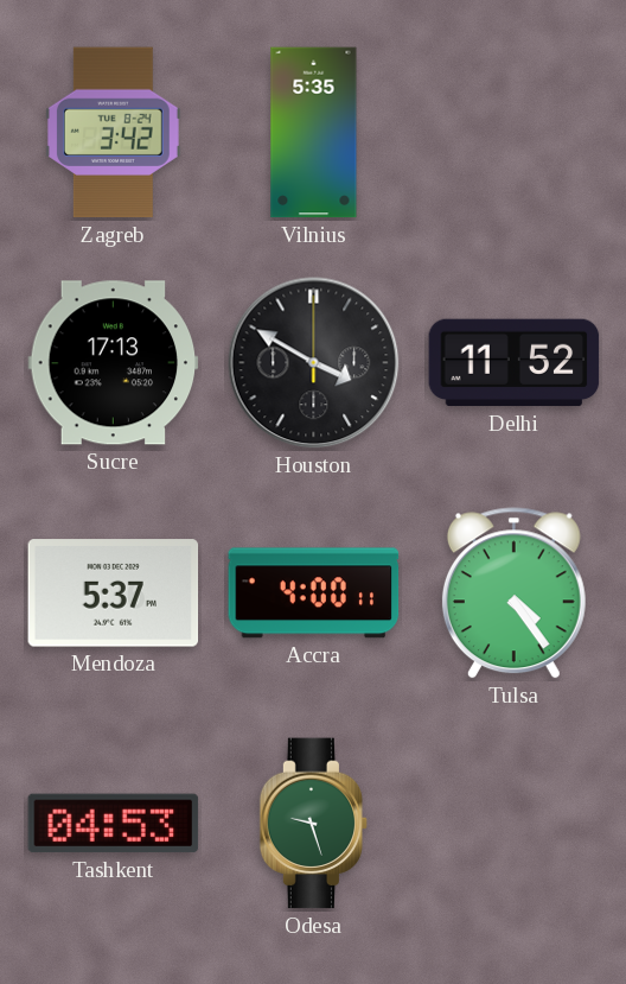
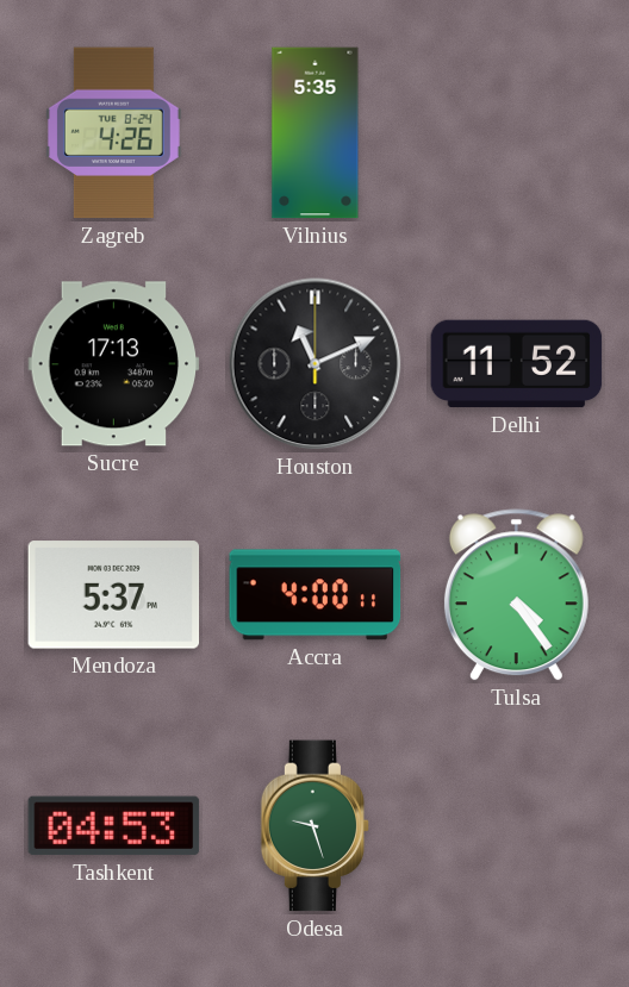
Zagreb: 3:42 -> 4:26 (113, 133)
Houston: 3:50 -> 11:11 (316, 364)
